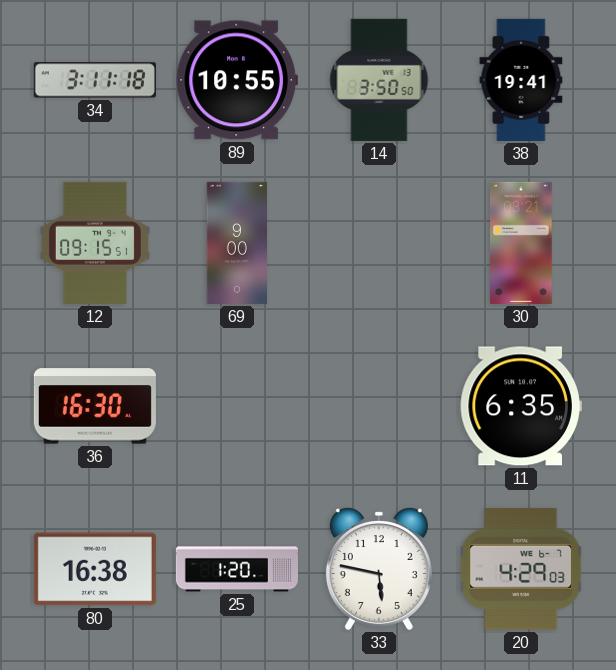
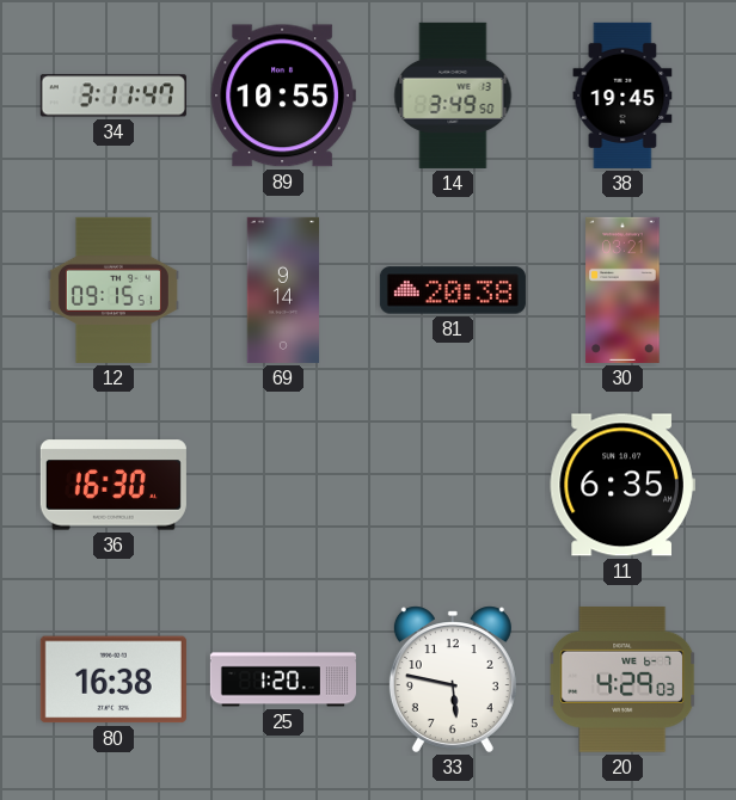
34: 3:11:18 -> 3:11:47 (114, 96)
14: 3:50 -> 3:49 (453, 96)
38: 19:41 -> 19:45 (622, 96)
69: 9:00 -> 9:14 (283, 290)
81: none -> 20:38 (453, 290)
